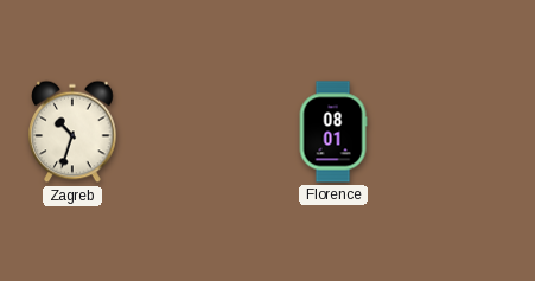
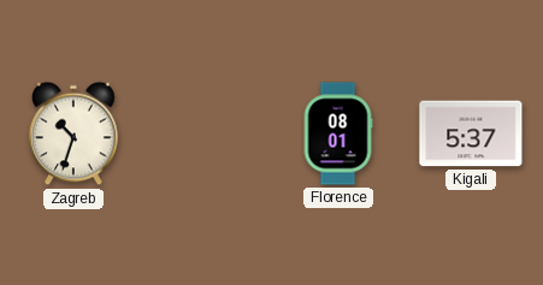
Kigali: none -> 5:37 (471, 133)
